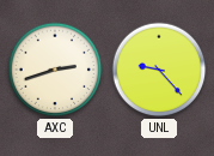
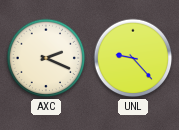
AXC: 2:42 -> 2:19 (46, 58)
